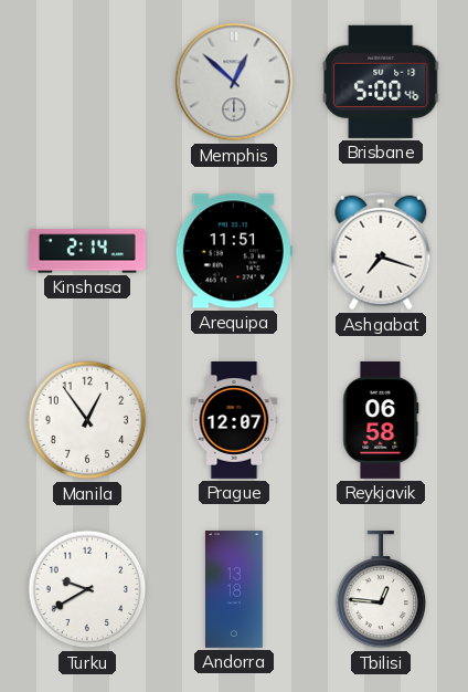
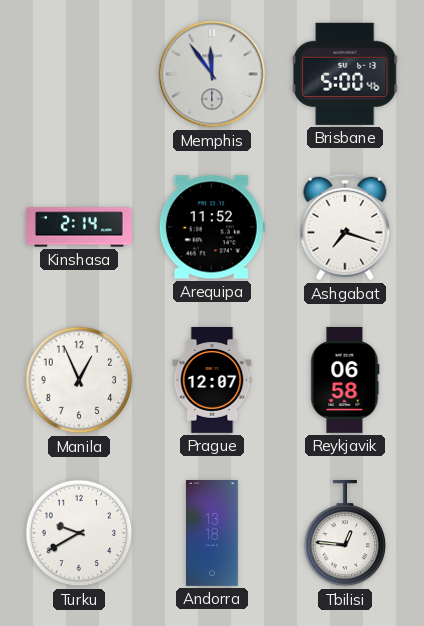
Memphis: 12:52 -> 11:54 (212, 74)
Arequipa: 11:51 -> 11:52 (212, 227)
Manila: 12:54 -> 12:56 (79, 380)
